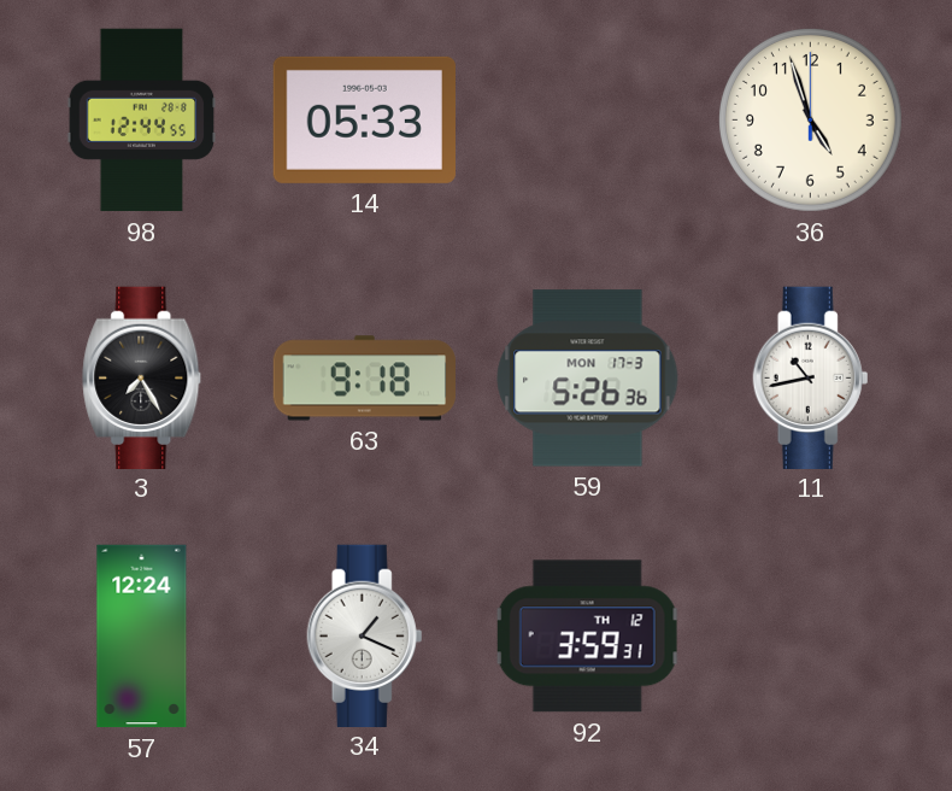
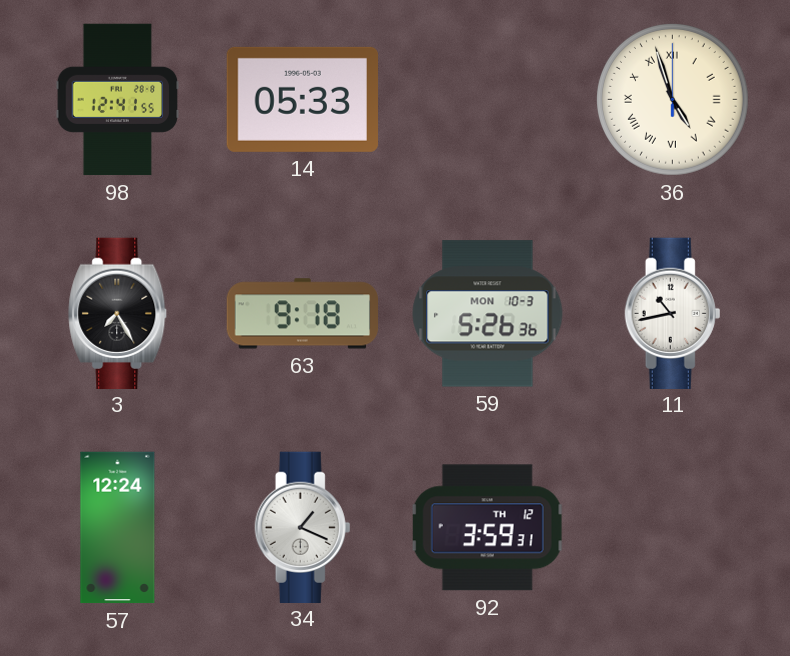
98: 12:44 -> 12:41 (118, 100)
36 numerals: Arabic -> Roman (672, 99)
59 date: MON 17-3 -> MON 10-3 (488, 314)
